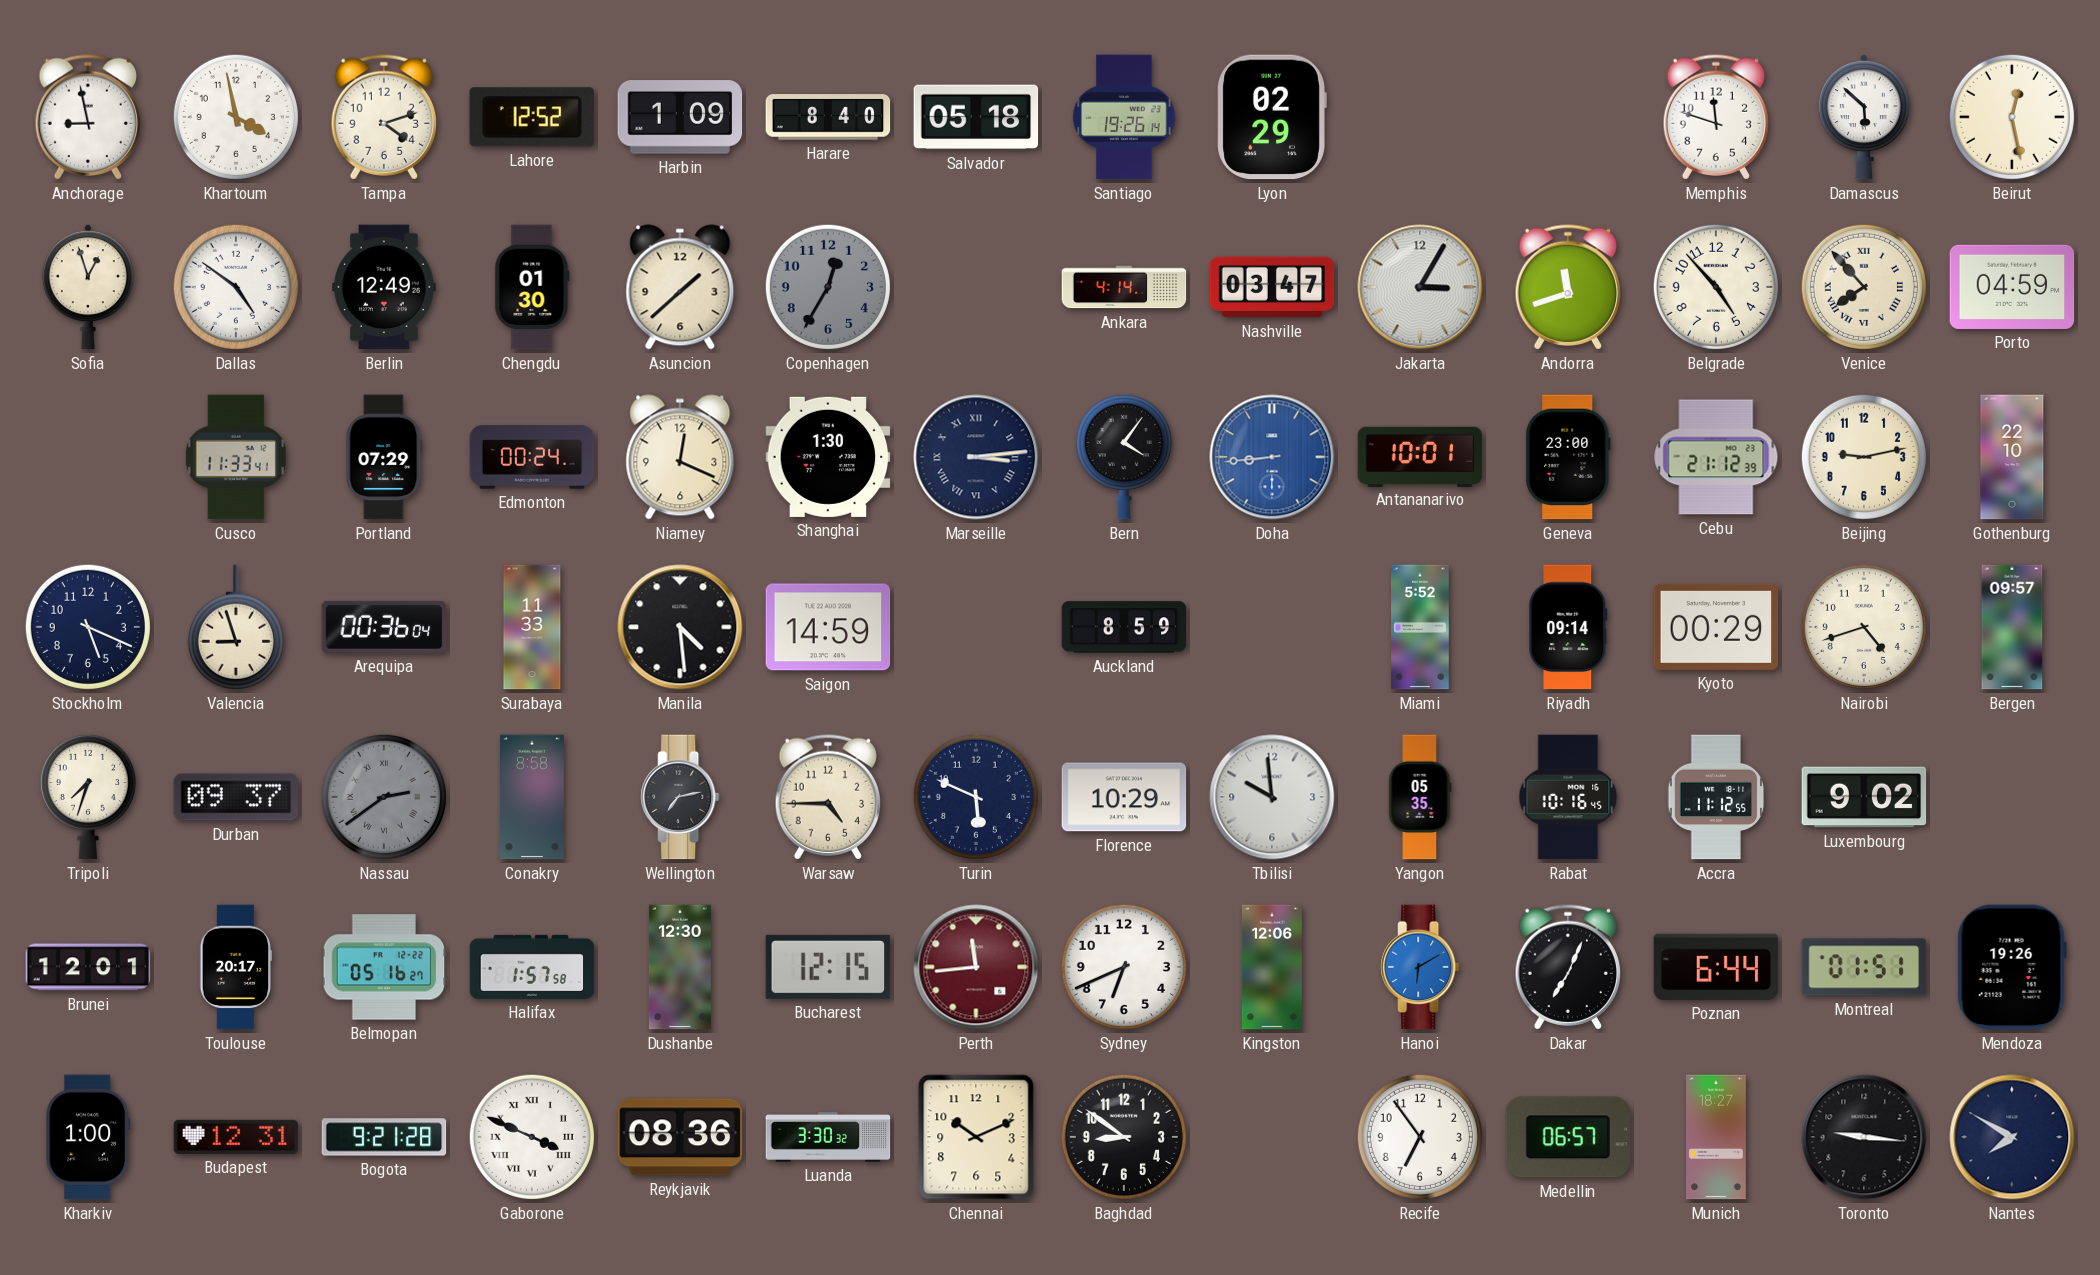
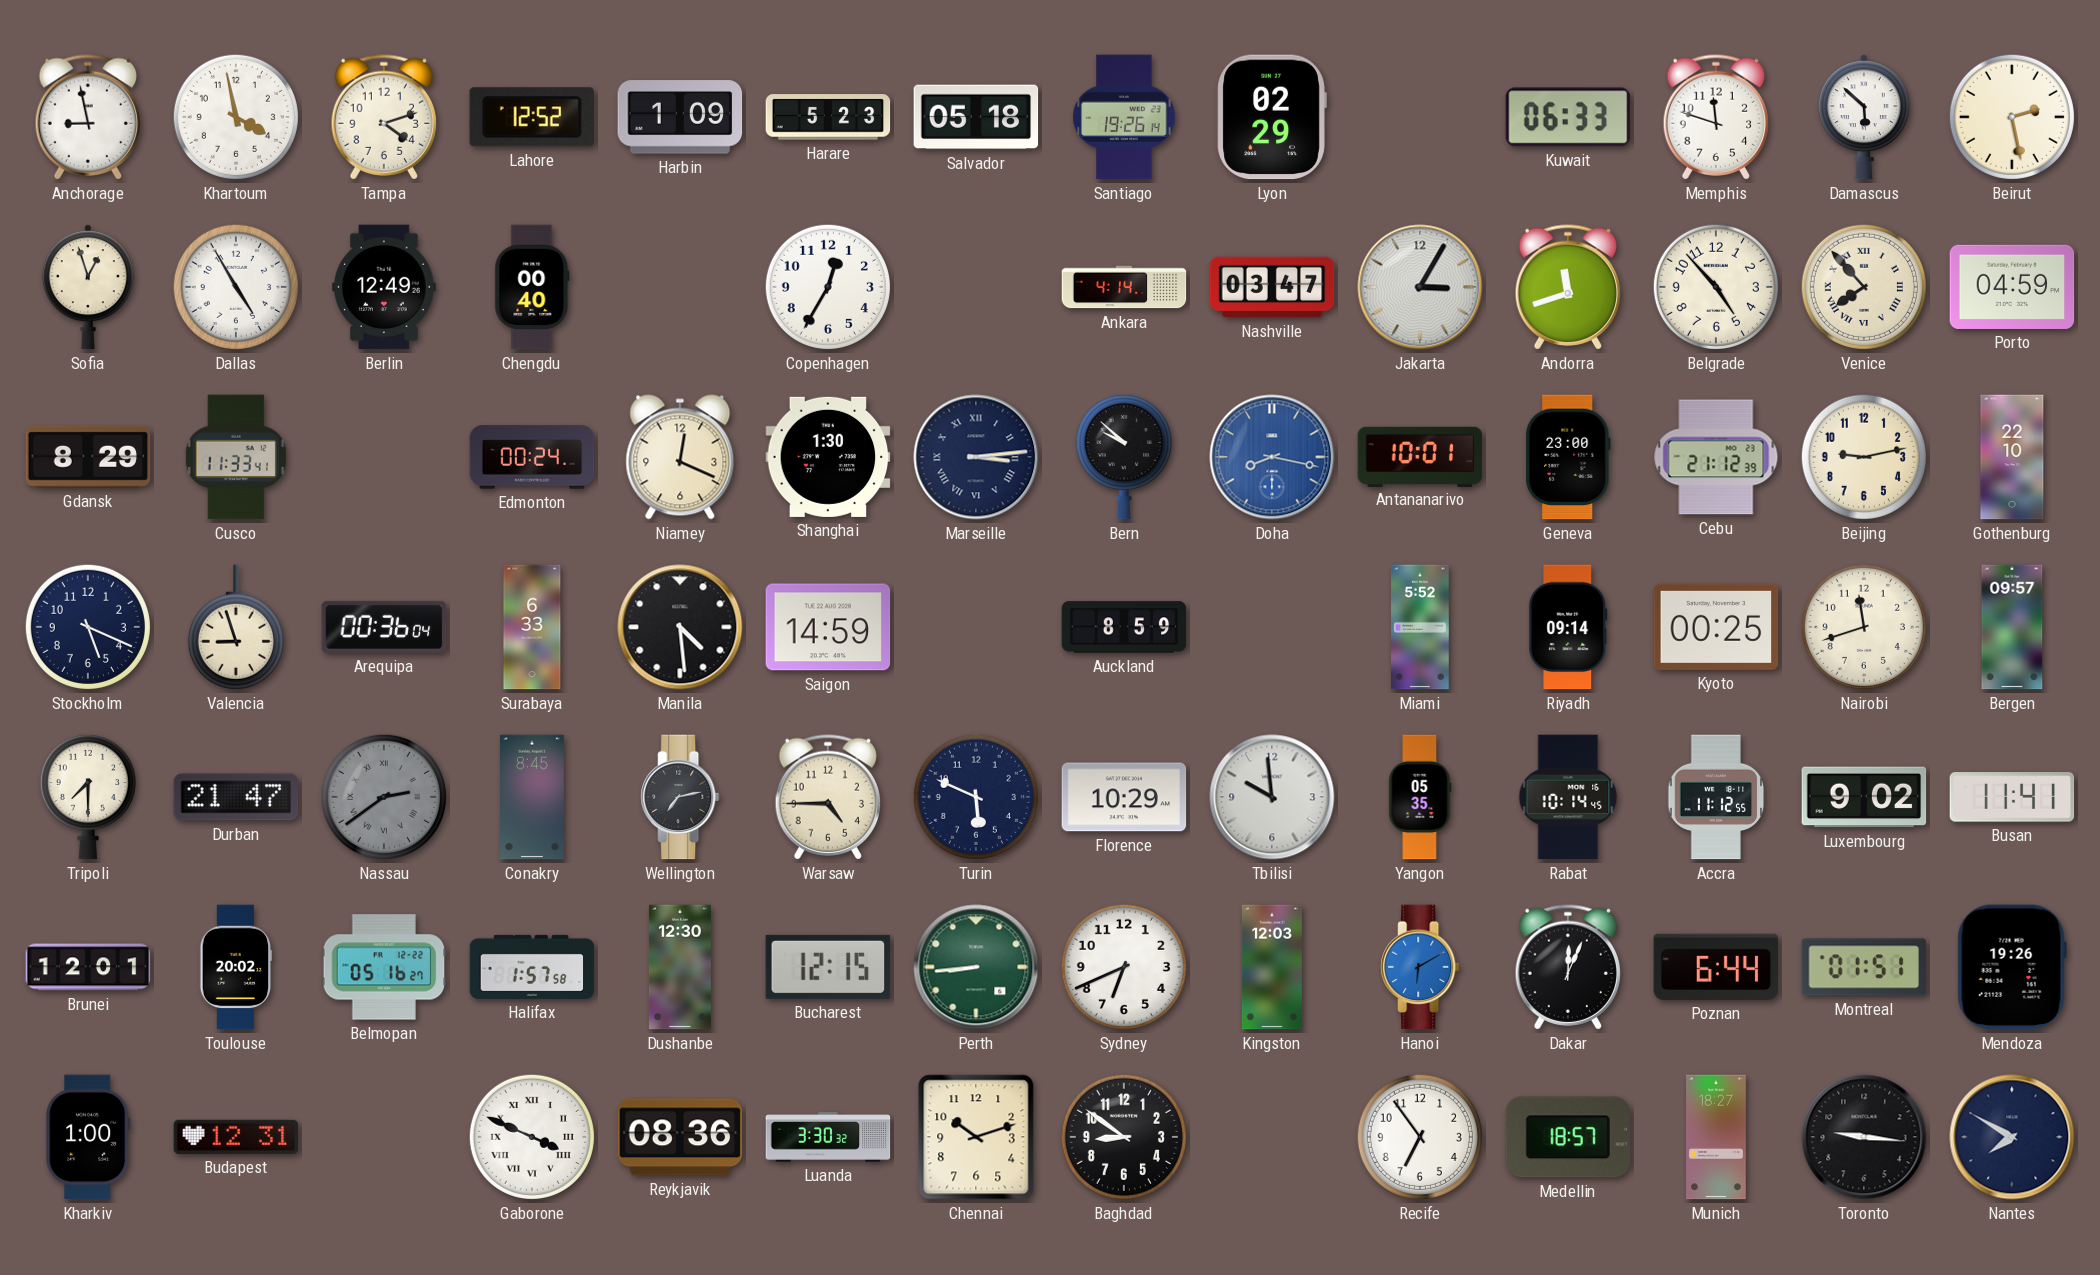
Harare: 8:40 -> 5:23 (828, 117)
Kuwait: none -> 06:33 (1568, 117)
Beirut: 12:28 -> 2:28 (2012, 117)
Dallas: 4:51 -> 4:55 (236, 287)
Chengdu: 01:30 -> 00:40 (532, 287)
Asuncion: 1:38 -> none (680, 287)
Copenhagen dial: grey -> white (828, 287)
Gdansk: none -> 8:29 (88, 457)
Portland: 07:29 -> none (384, 457)
Bern: 4:06 -> 9:52 (1124, 457)
Doha: 8:44 -> 8:17 (1272, 457)
Surabaya: 11:33 -> 6:33 (532, 627)
Kyoto: 00:29 -> 00:25 (1716, 627)
Nairobi: 4:42 -> 11:42 (1864, 627)
Tripoli: 7:33 -> 7:30 (88, 797)
Durban: 09:37 -> 21:47 (236, 797)
Conakry: 8:58 -> 8:45 (533, 797)
Rabat: 10:16 -> 10:14 (1568, 797)
Busan: none -> 11:41 (2012, 797)
Toulouse: 20:17 -> 20:02 (235, 967)
Perth: 11:44 -> 8:44 (976, 967)
Perth dial: burgundy -> green (976, 967)
Kingston: 12:06 -> 12:03 (1272, 967)
Dakar: 7:04 -> 12:04 (1567, 967)
Bogota: 9:21 -> none (384, 1137)
Chennai: 10:11 -> 10:12 (976, 1137)
Medellin: 06:57 -> 18:57 (1567, 1137)
